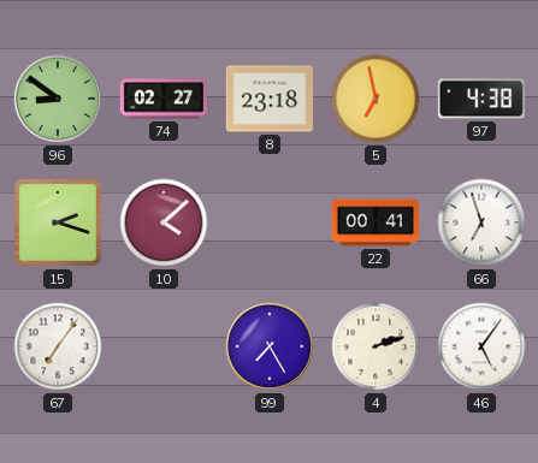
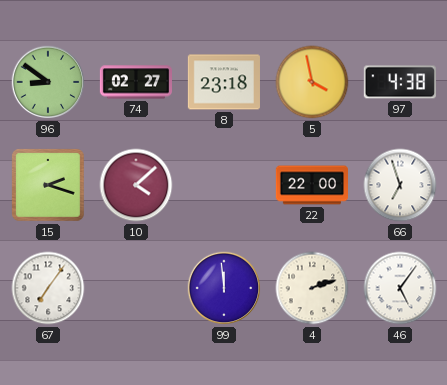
5: 6:58 -> 3:58 (312, 82)
22: 00:41 -> 22:00 (311, 185)
99: 7:25 -> 11:59 (224, 288)
